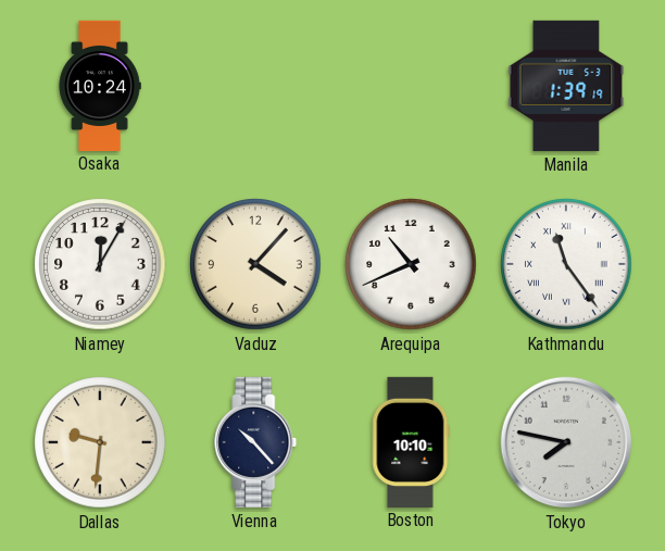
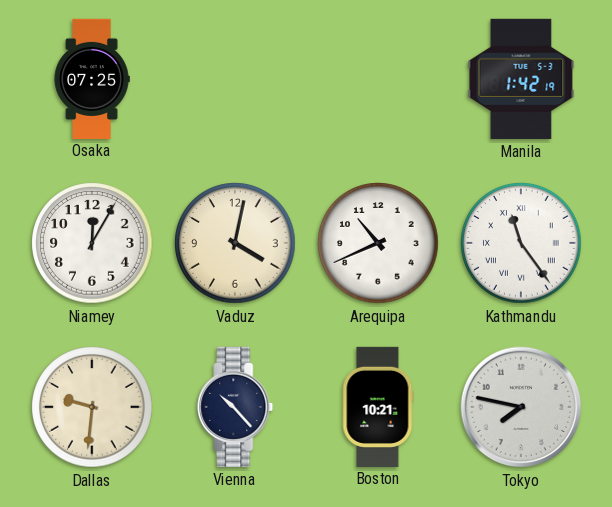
Osaka: 10:24 -> 07:25 (92, 78)
Manila: 1:39 -> 1:42 (521, 79)
Vaduz: 4:07 -> 4:02 (235, 243)
Boston: 10:10 -> 10:21 (378, 406)
